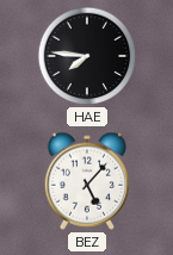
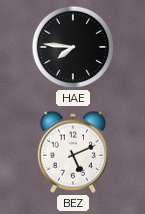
BEZ: 5:07 -> 5:11 (73, 152)
